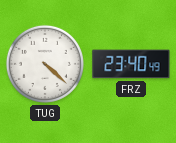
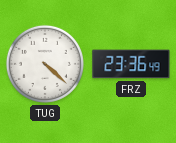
FRZ: 23:40 -> 23:36 (131, 64)
